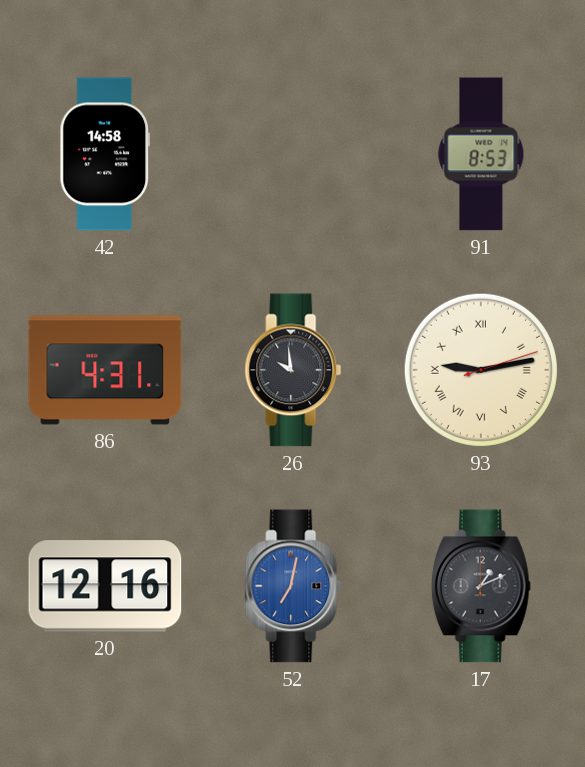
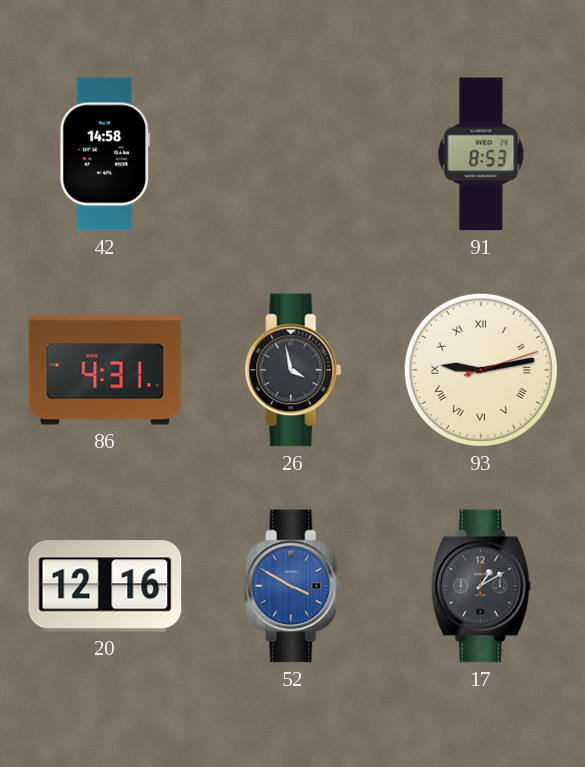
26: 9:59 -> 3:58 (293, 370)
52: 7:02 -> 3:50 (293, 586)
17: 1:11 -> 1:10 (481, 586)
